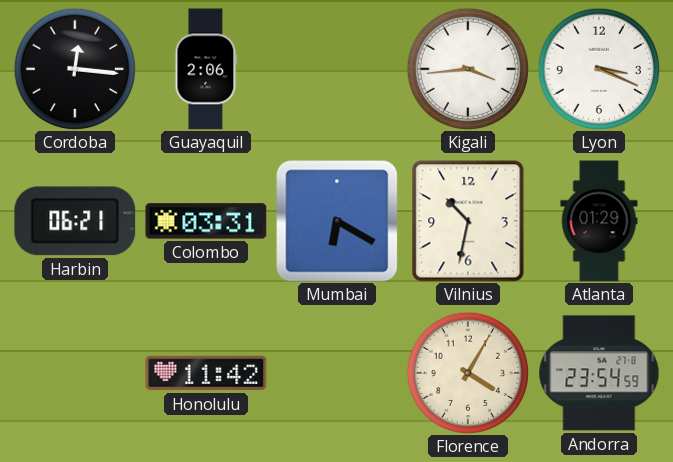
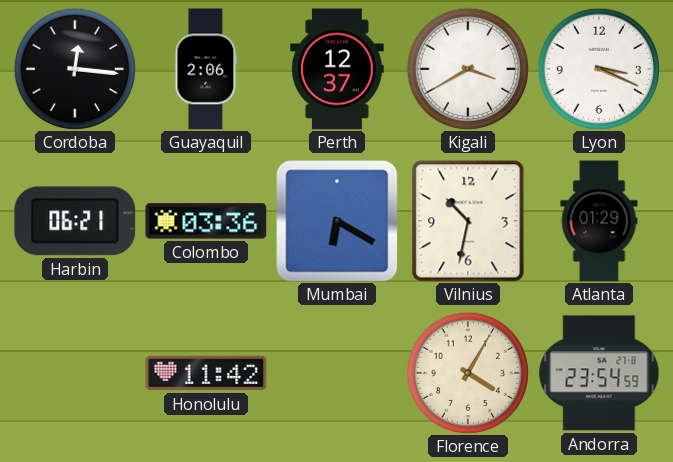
Perth: none -> 12:37 (337, 69)
Kigali: 3:44 -> 3:40 (467, 68)
Colombo: 03:31 -> 03:36 (206, 221)
